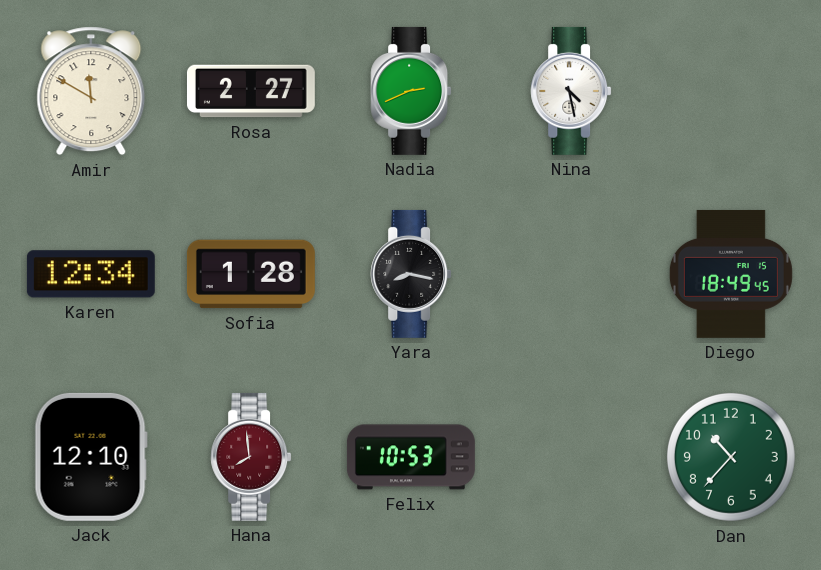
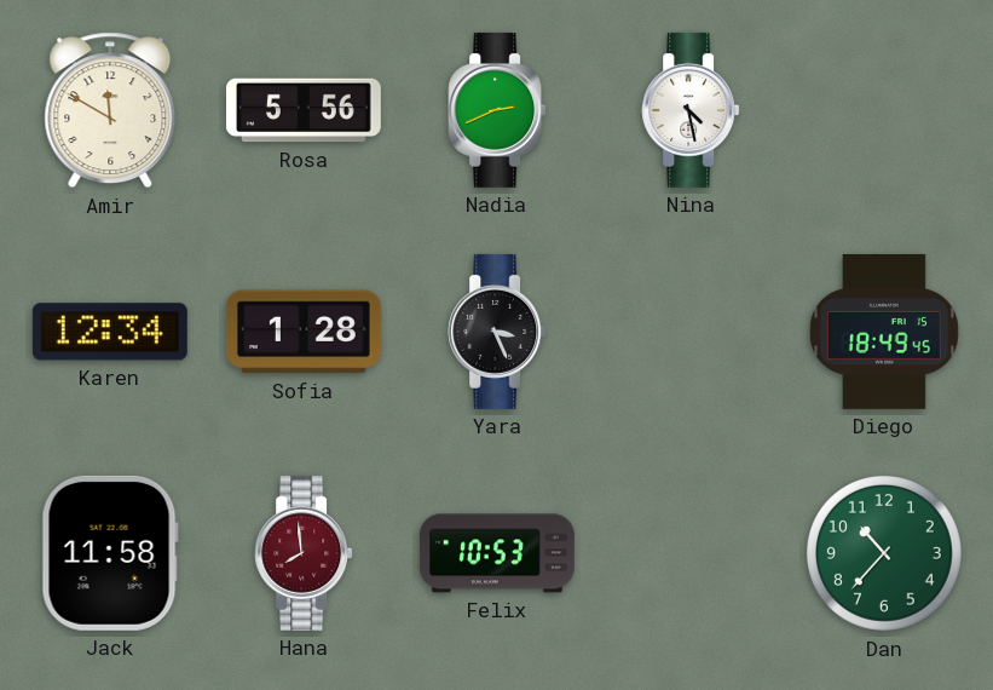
Rosa: 2:27 -> 5:56 (304, 110)
Yara: 8:17 -> 3:26 (497, 332)
Jack: 12:10 -> 11:58 (110, 553)
